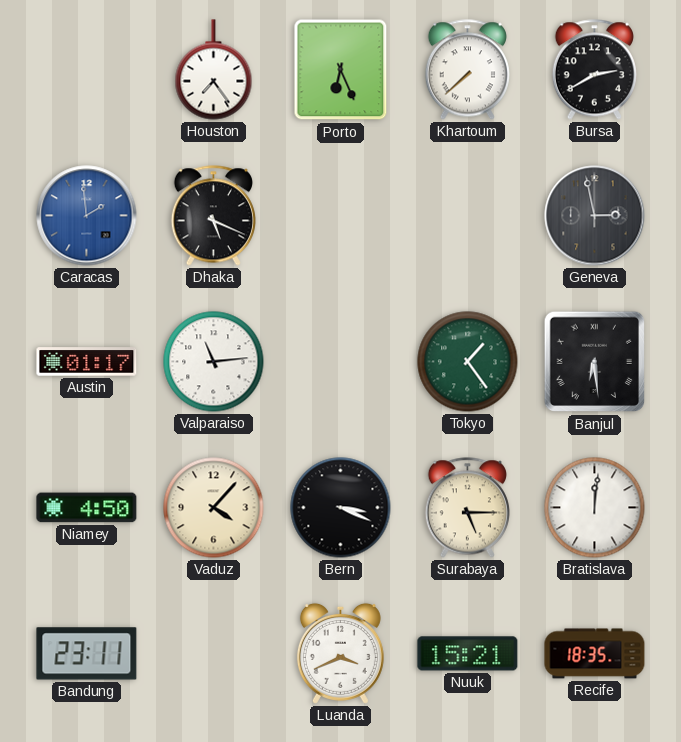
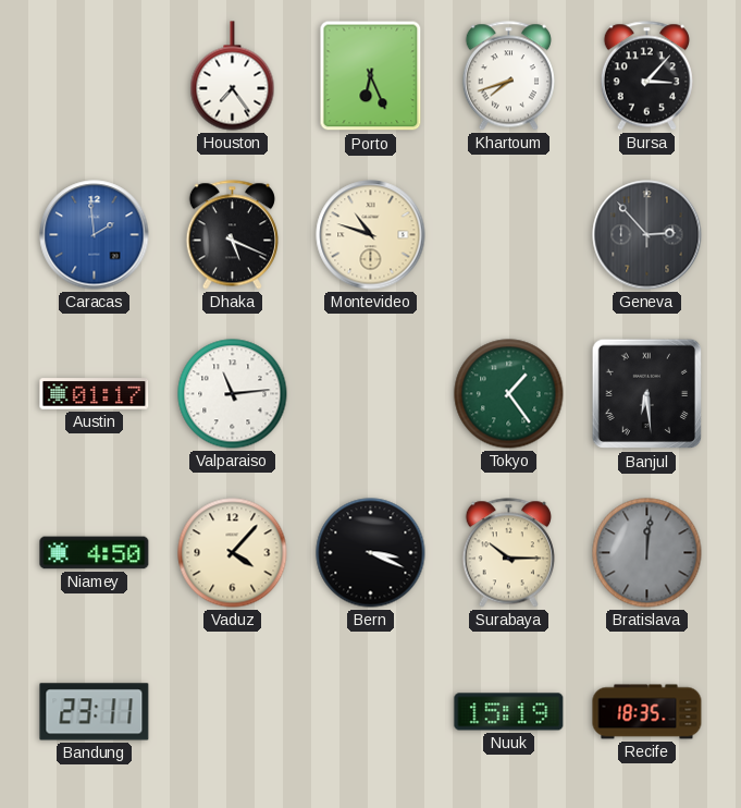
Khartoum: 7:38 -> 7:42 (508, 76)
Bursa: 2:40 -> 3:07 (646, 76)
Montevideo: none -> 10:48 (371, 235)
Geneva: 2:58 -> 2:53 (647, 235)
Surabaya: 5:15 -> 10:15 (508, 553)
Bratislava dial: white -> grey (647, 553)
Luanda: 3:41 -> none (340, 653)
Nuuk: 15:21 -> 15:19 (509, 712)
